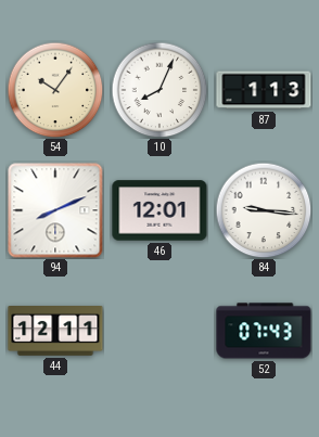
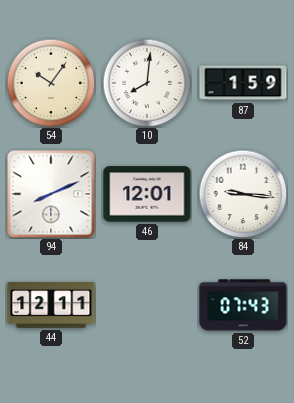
10: 8:04 -> 8:01 (147, 83)
87: 1:13 -> 1:59 (243, 83)
